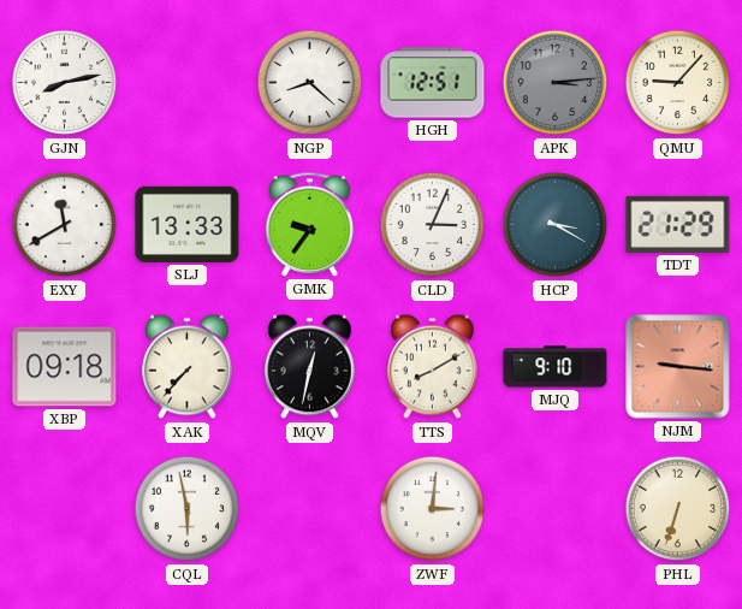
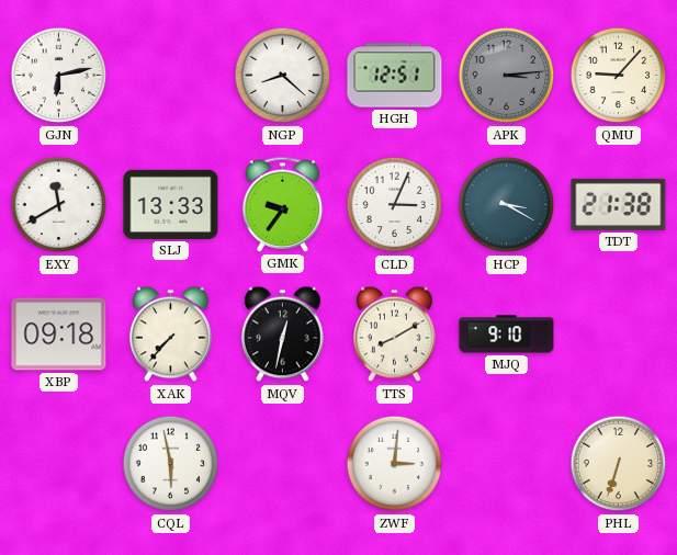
GJN: 8:13 -> 6:13 (59, 76)
TDT: 21:29 -> 21:38 (619, 204)
NJM: 9:16 -> none (678, 367)
